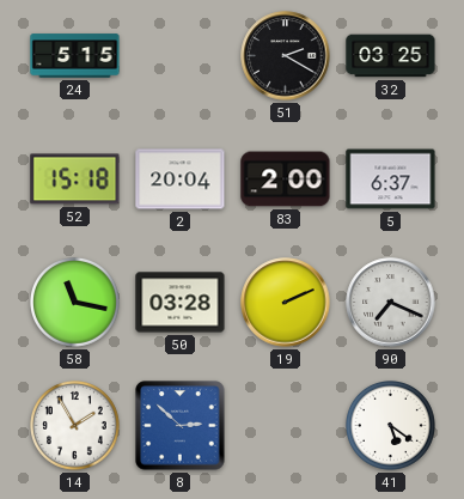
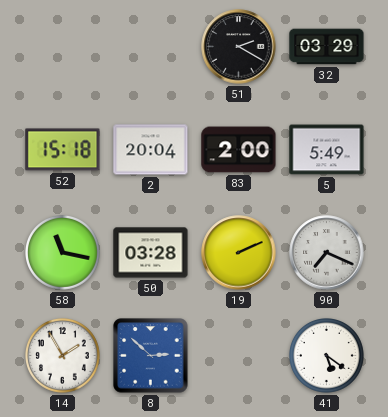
24: 5:15 -> none (75, 56)
32: 03:25 -> 03:29 (327, 47)
5: 6:37 -> 5:49 (327, 150)
